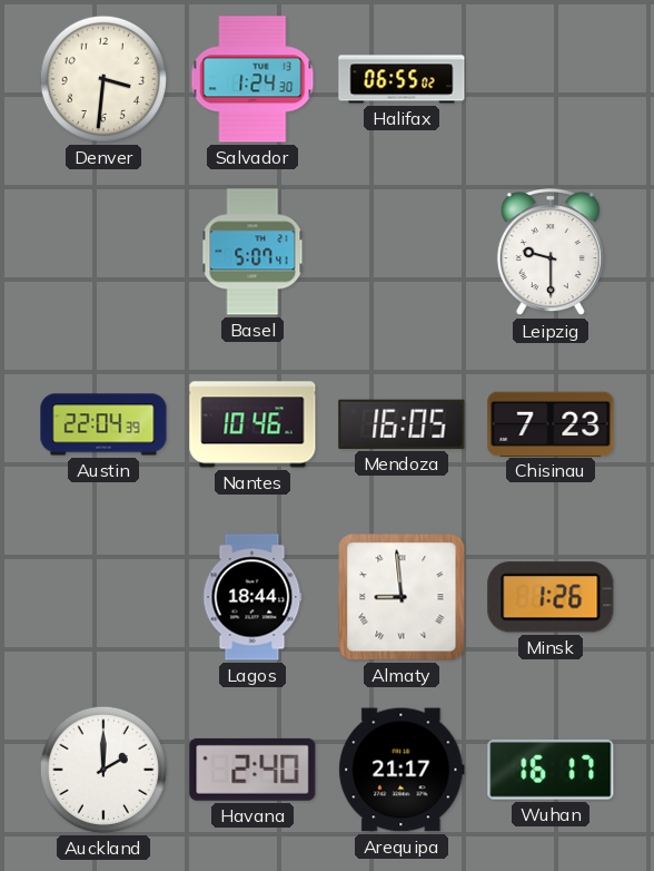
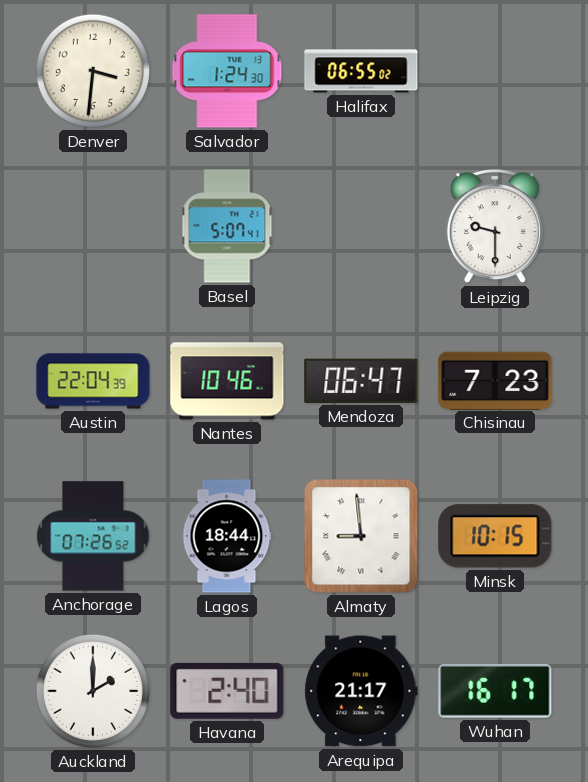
Mendoza: 16:05 -> 06:47 (361, 381)
Anchorage: none -> 07:26 (93, 536)
Minsk: 1:26 -> 10:15 (495, 536)
